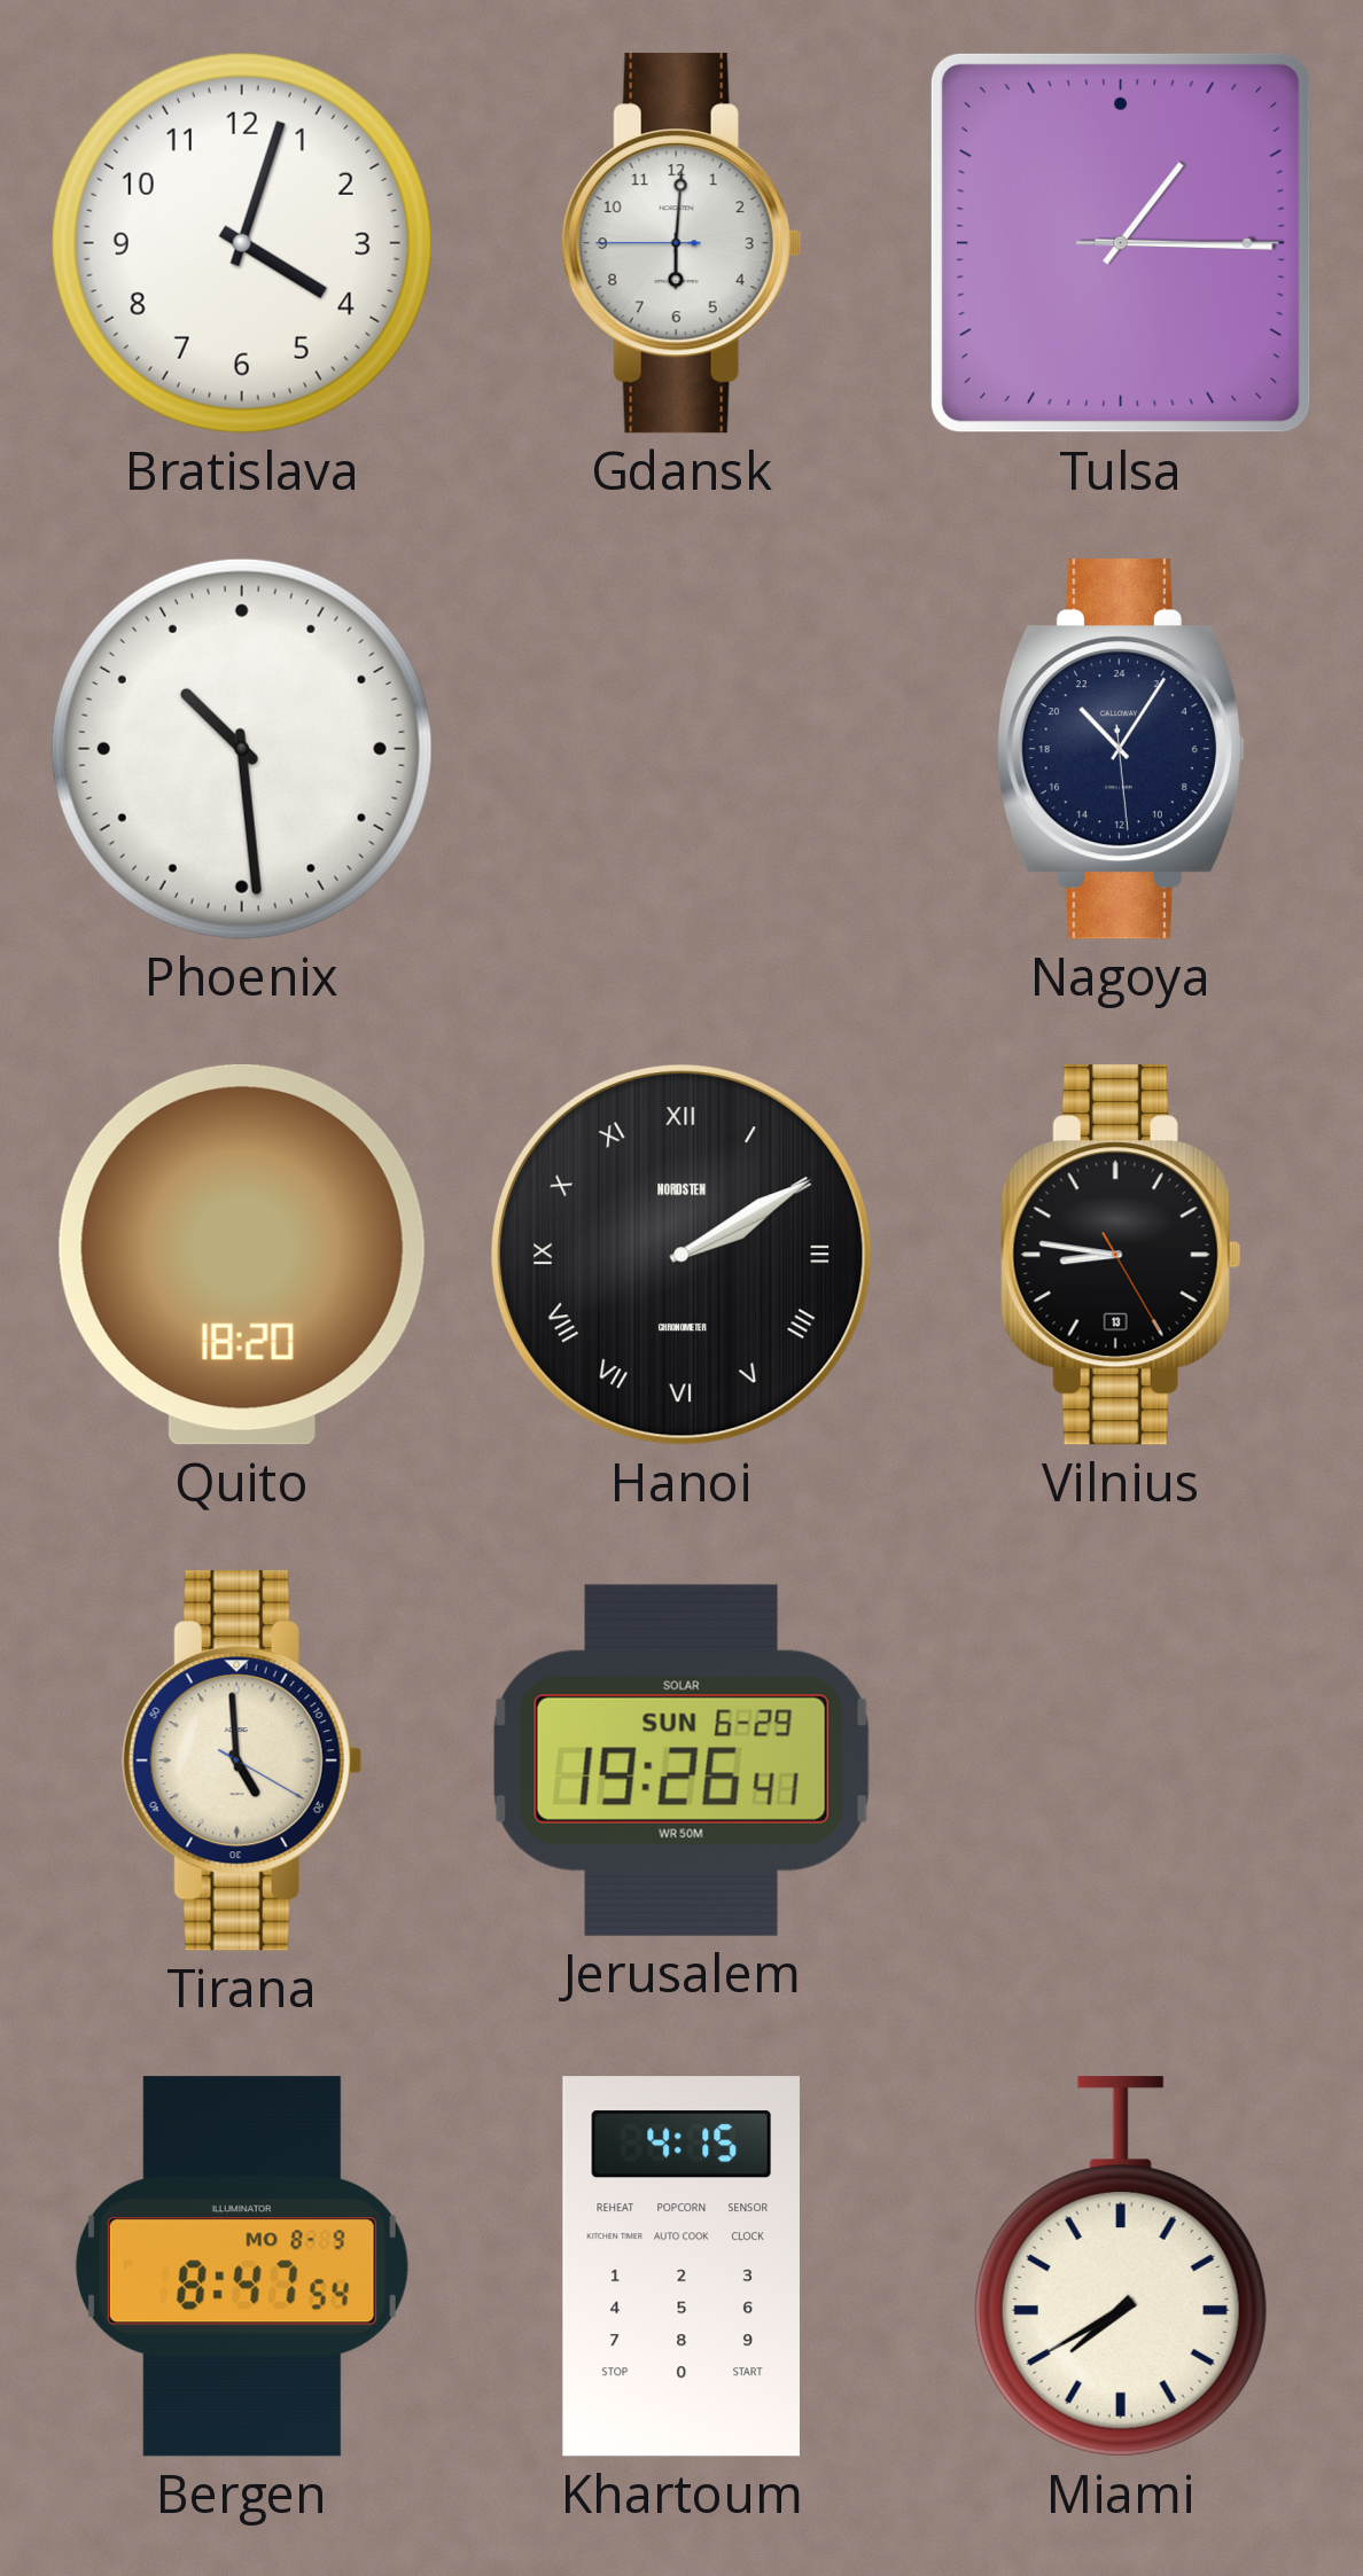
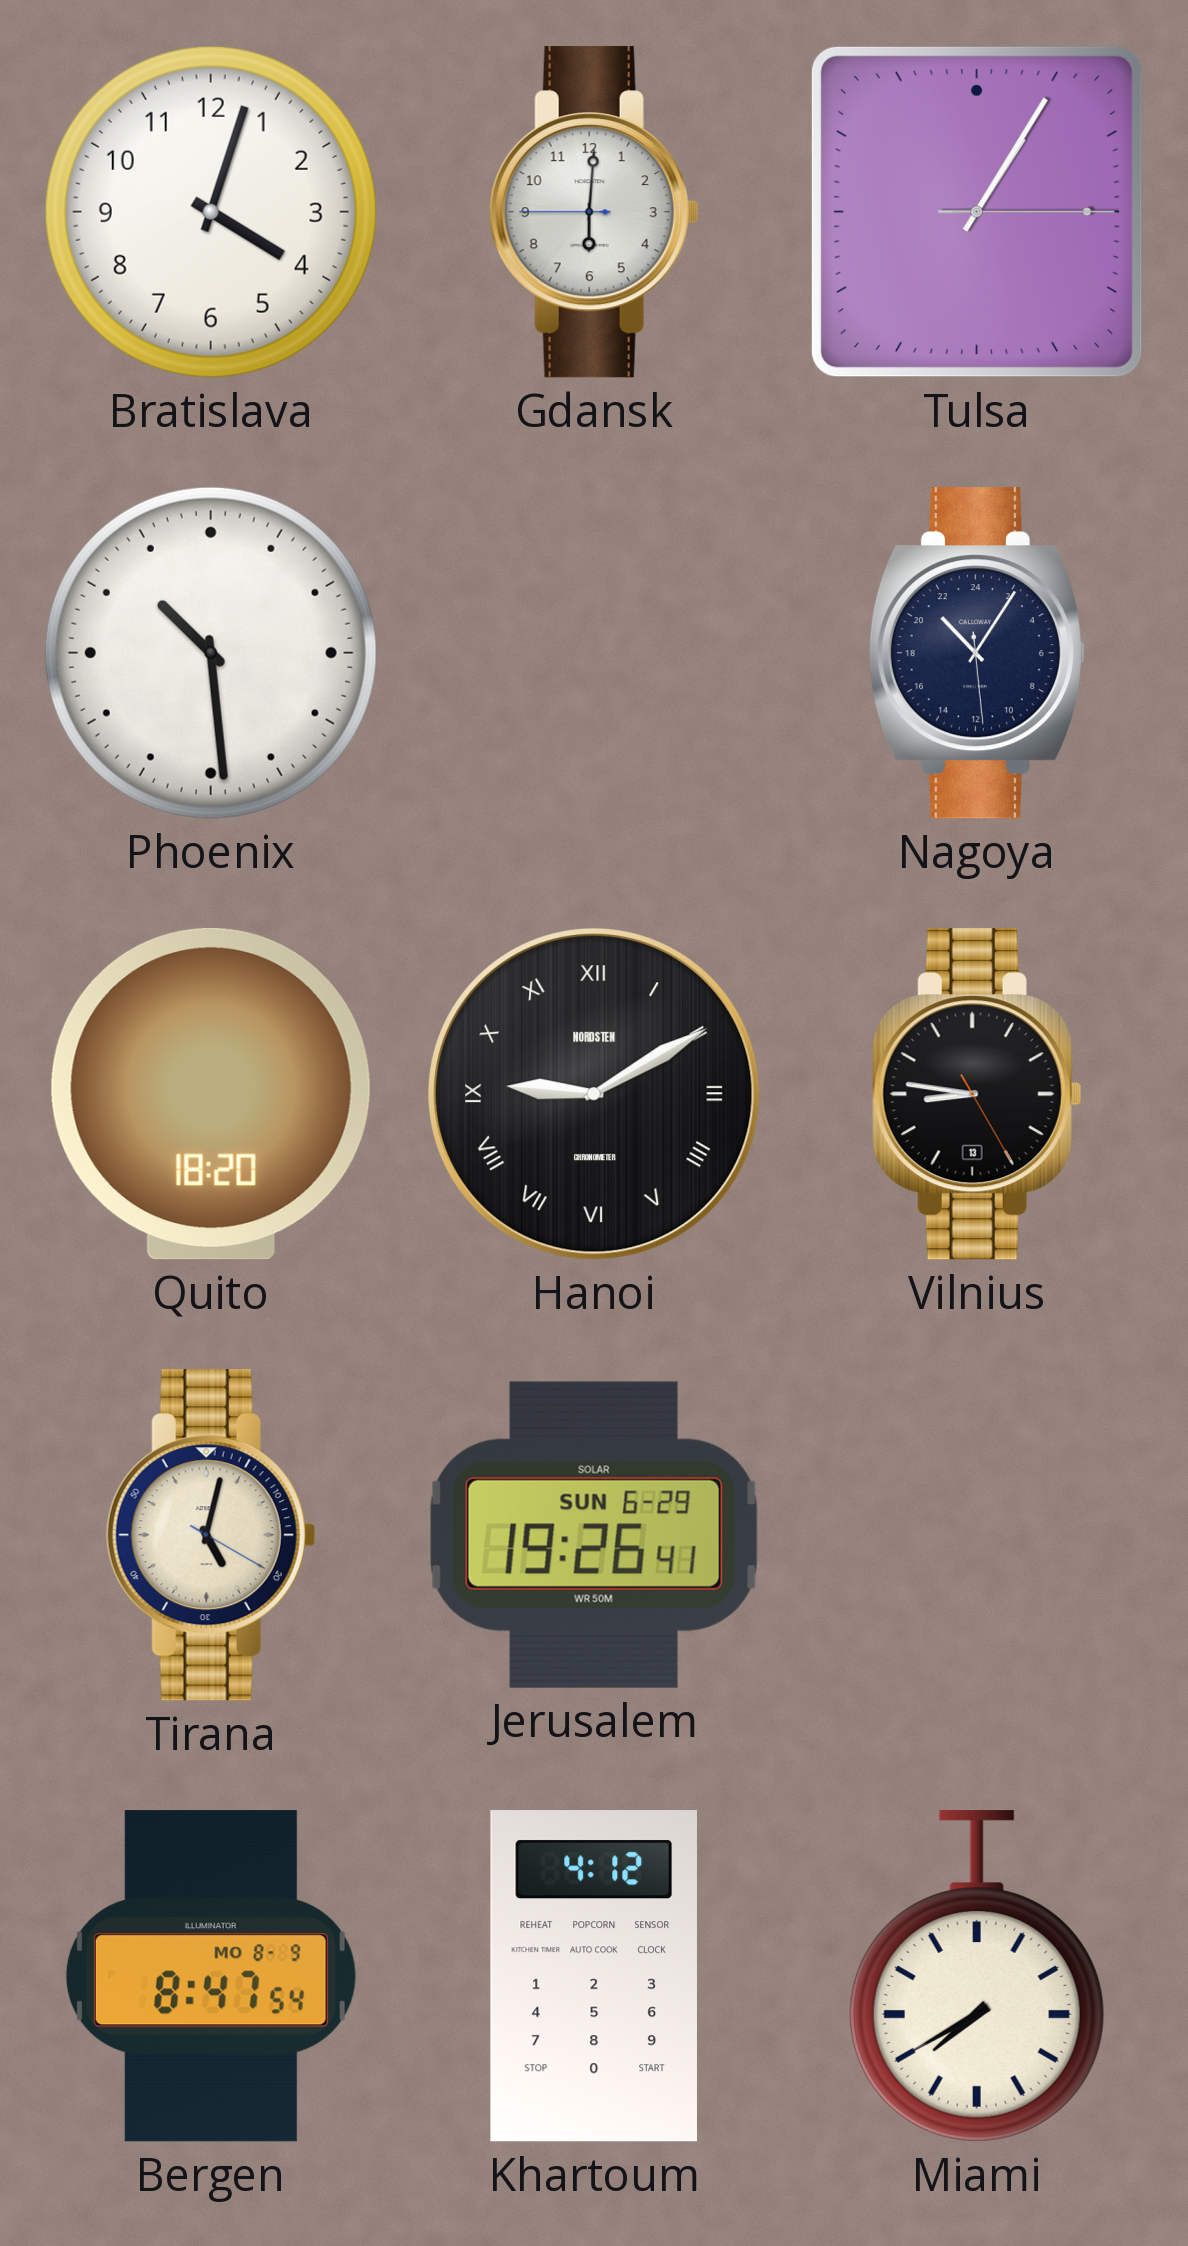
Tulsa: 1:15 -> 1:05 (977, 212)
Hanoi: 2:10 -> 9:10 (594, 1094)
Tirana: 4:59 -> 5:02 (211, 1535)
Khartoum: 4:15 -> 4:12 (594, 1976)
